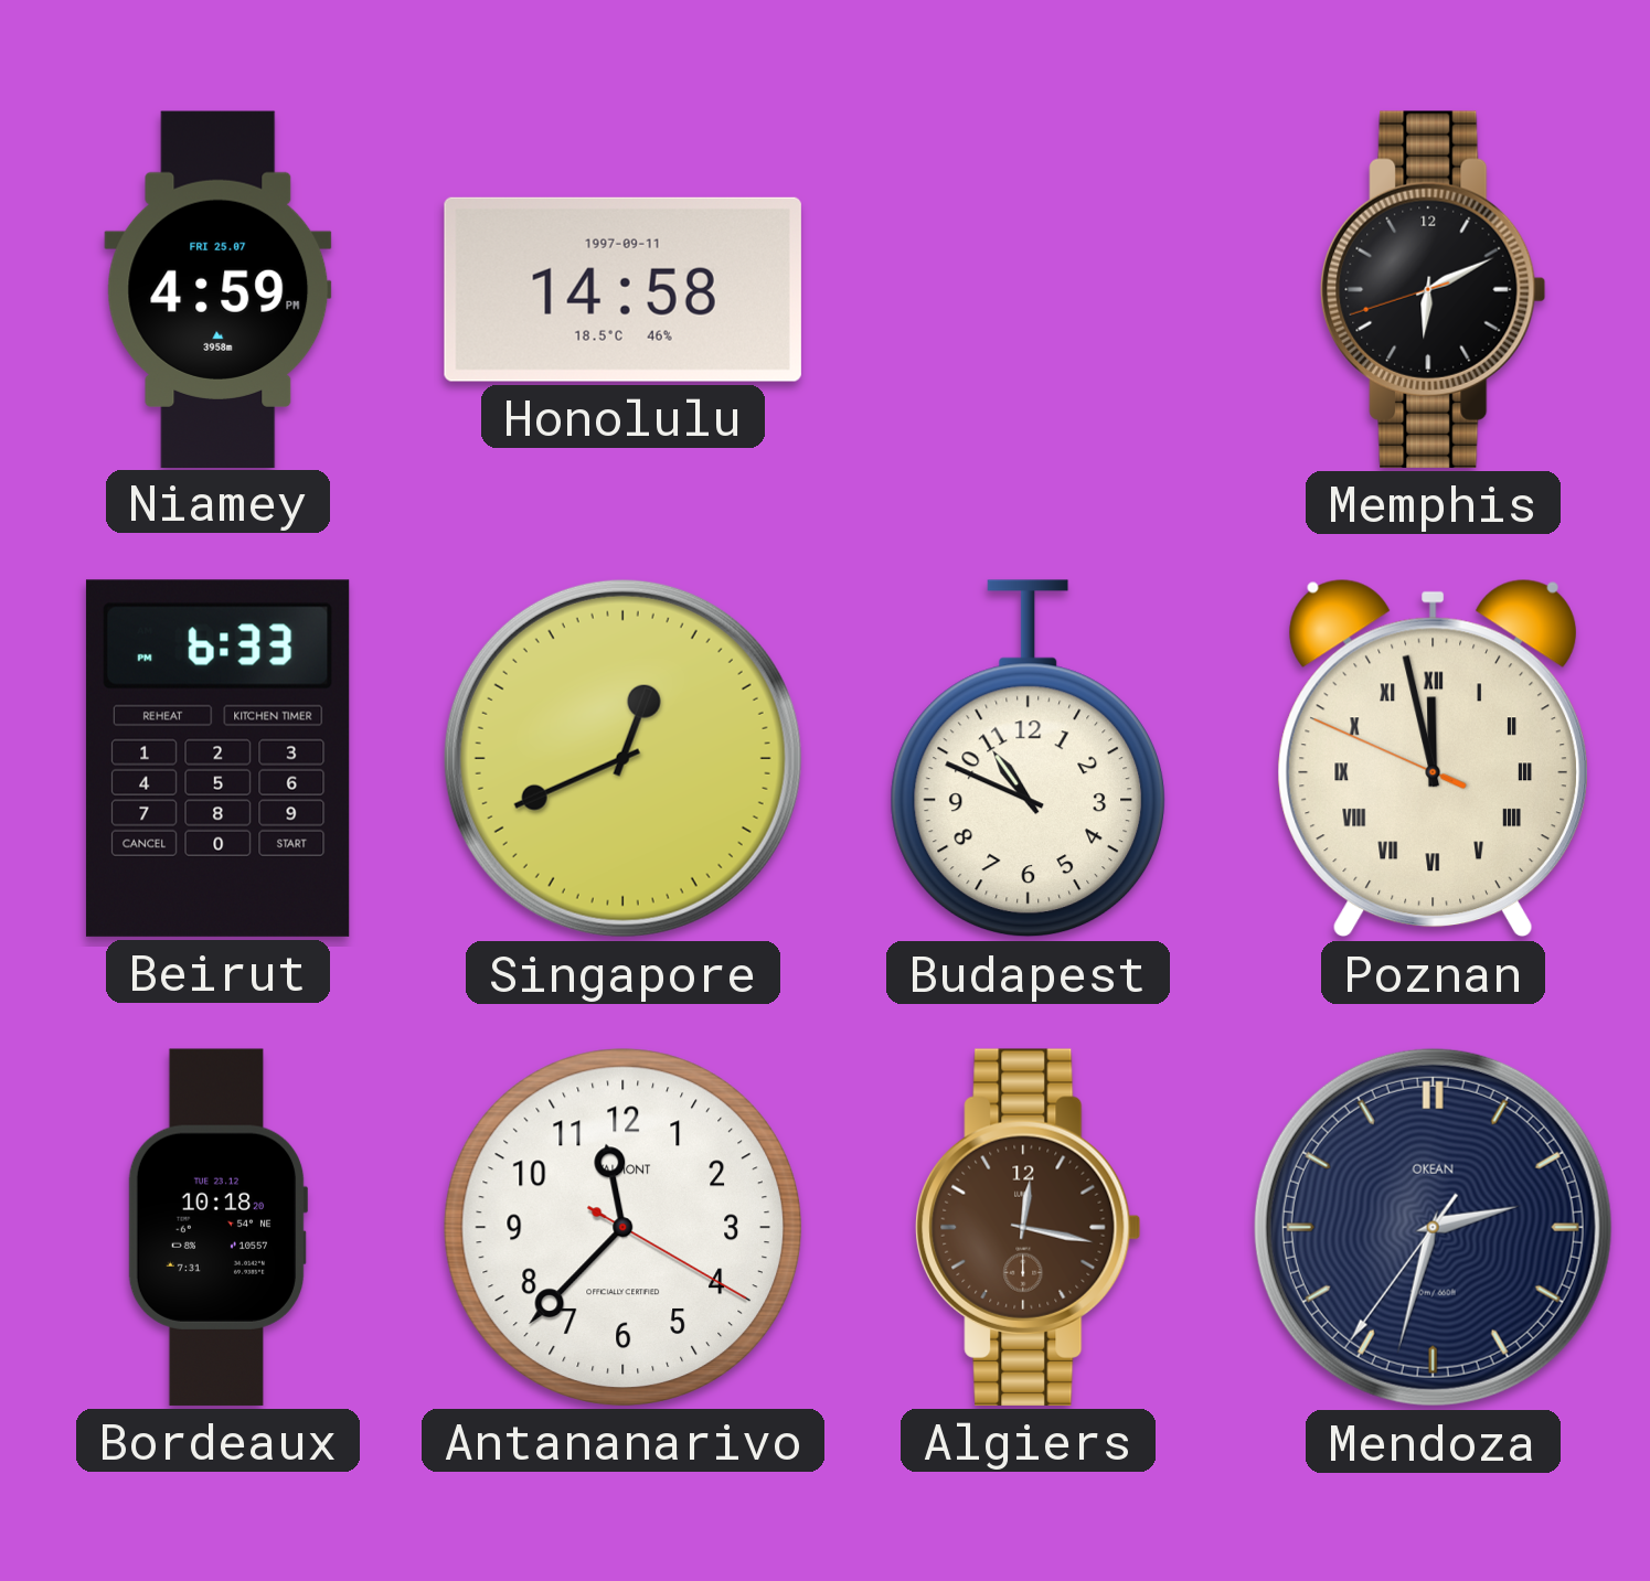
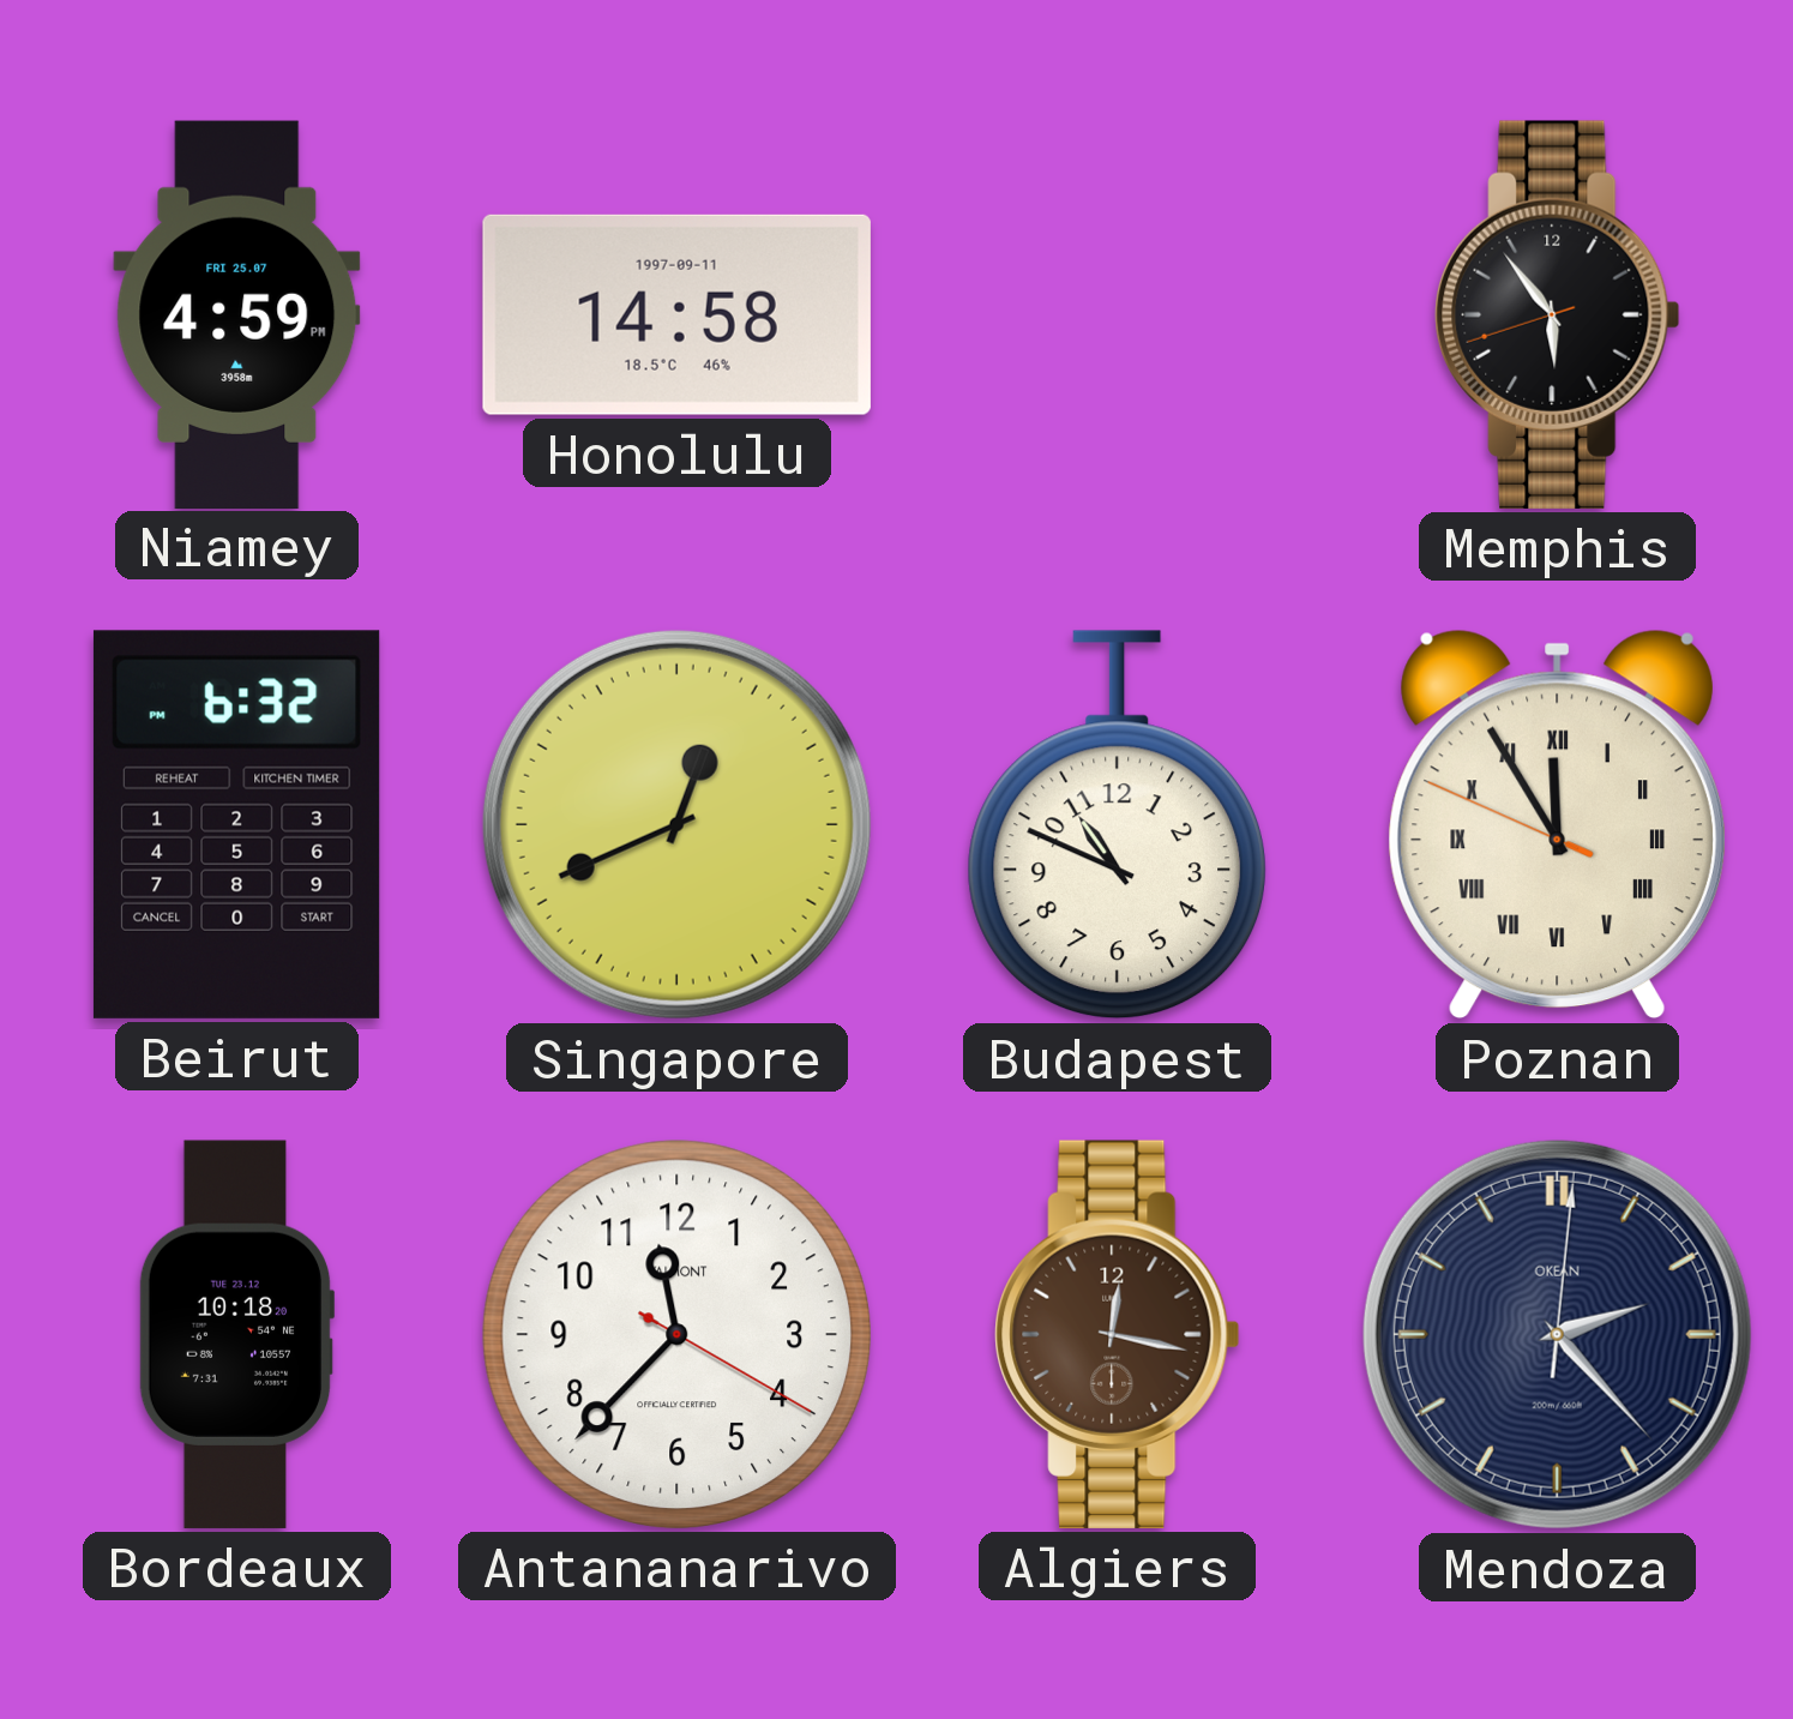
Memphis: 6:10 -> 5:53 (1558, 314)
Beirut: 6:33 -> 6:32 (236, 824)
Poznan: 11:57 -> 11:54 (1557, 824)
Mendoza: 2:32 -> 2:23 (1557, 1334)
